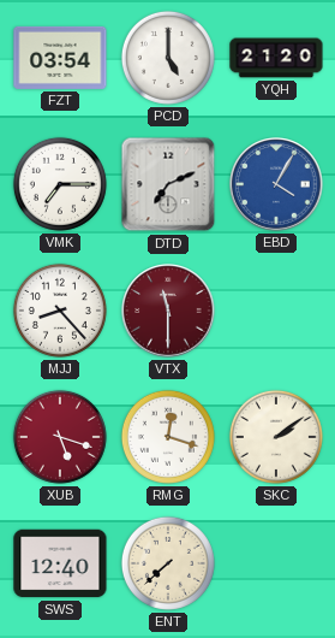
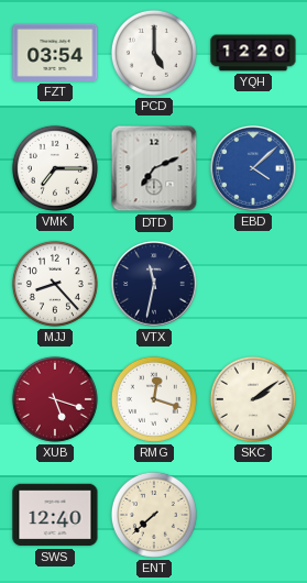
YQH: 21:20 -> 12:20 (253, 53)
EBD: 4:05 -> 4:08 (253, 168)
VTX: 11:30 -> 11:32 (154, 284)
VTX dial: burgundy -> navy (154, 284)
